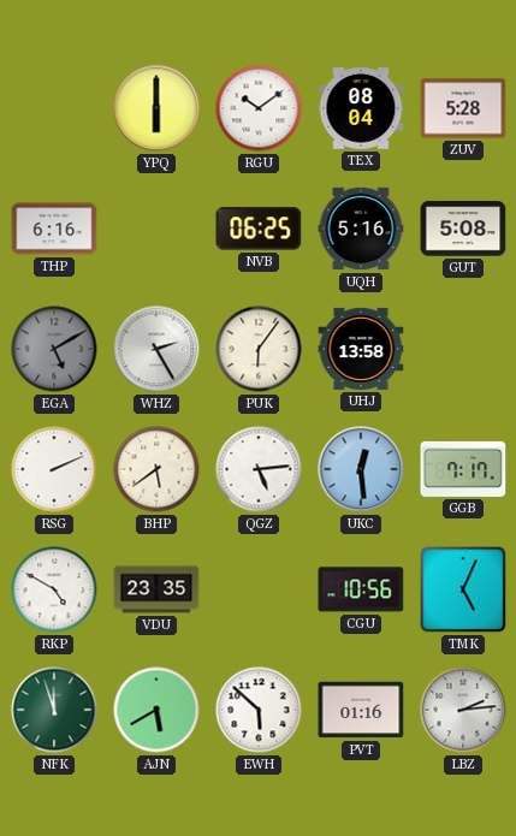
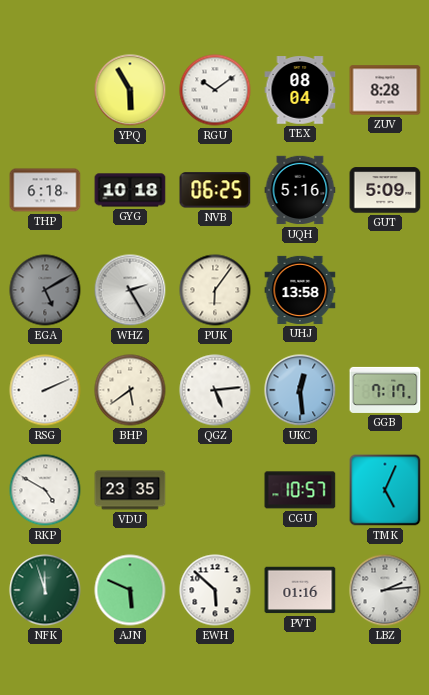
YPQ: 6:00 -> 5:55 (130, 90)
ZUV: 5:28 -> 8:28 (385, 90)
THP: 6:16 -> 6:18 (45, 190)
GYG: none -> 10:18 (130, 190)
GUT: 5:08 -> 5:09 (385, 190)
CGU: 10:56 -> 10:57 (300, 490)
AJN: 5:40 -> 5:49 (130, 590)
